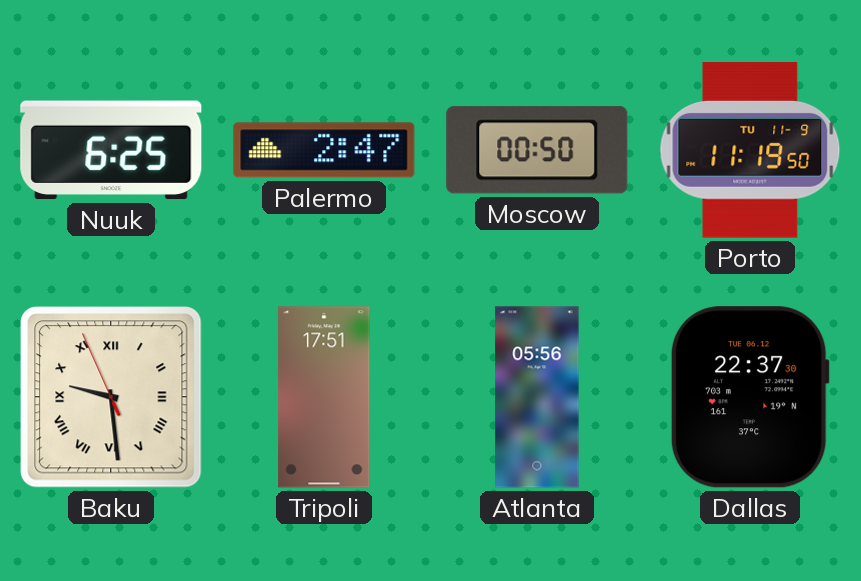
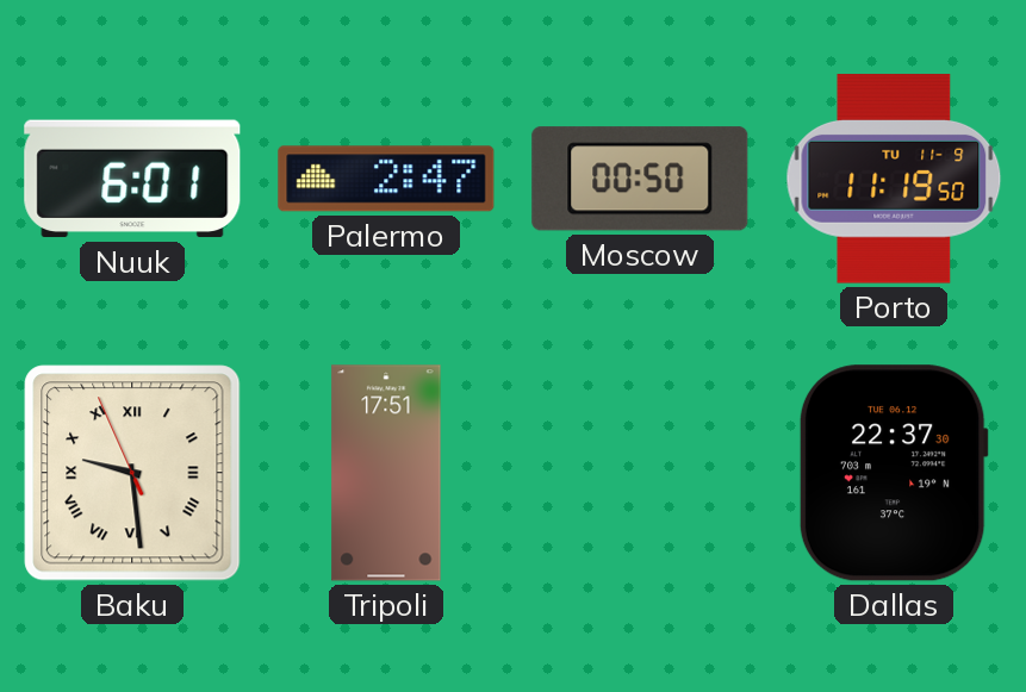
Nuuk: 6:25 -> 6:01 (132, 179)
Atlanta: 05:56 -> none (537, 397)
